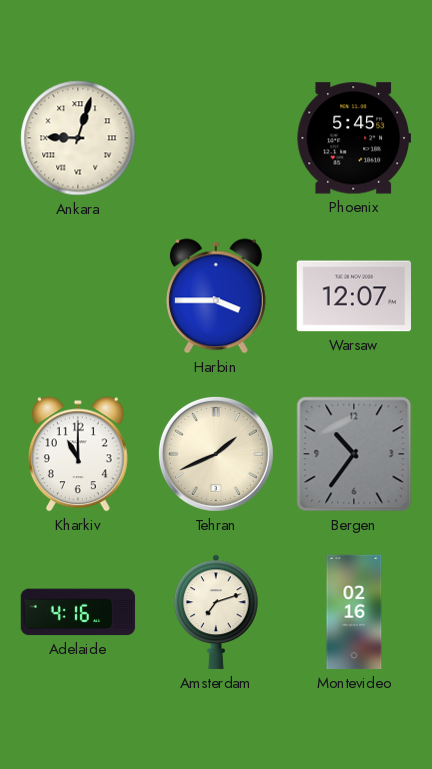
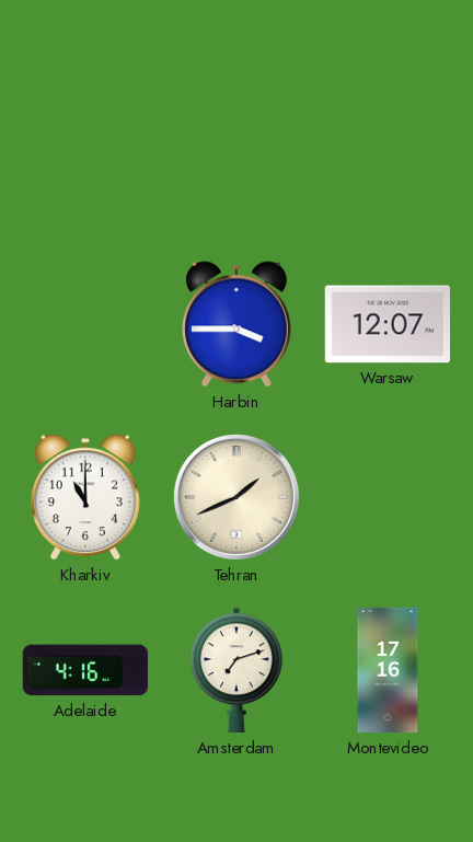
Ankara: 9:03 -> none (78, 138)
Phoenix: 5:45 -> none (353, 138)
Bergen: 10:36 -> none (354, 454)
Montevideo: 02:16 -> 17:16 (388, 670)
